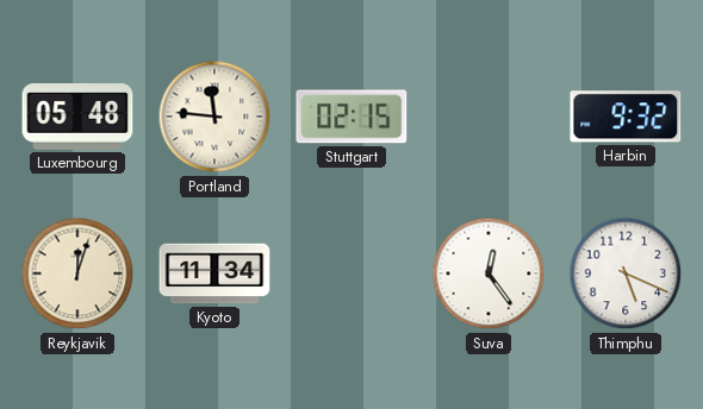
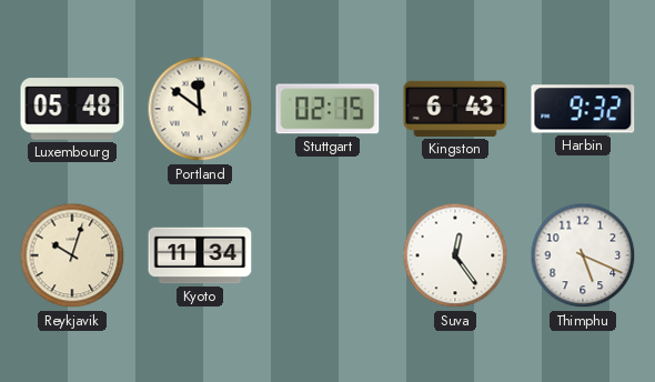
Portland: 11:46 -> 11:51 (200, 109)
Kingston: none -> 6:43 (455, 109)
Reykjavik: 12:03 -> 10:03 (72, 255)
